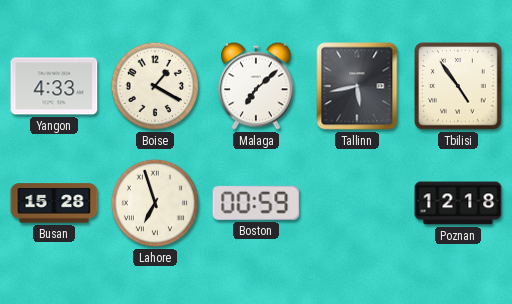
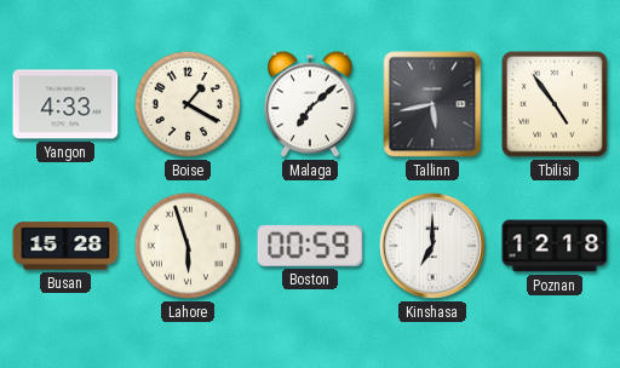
Lahore: 6:57 -> 5:57 (188, 246)
Kinshasa: none -> 7:00 (432, 246)
